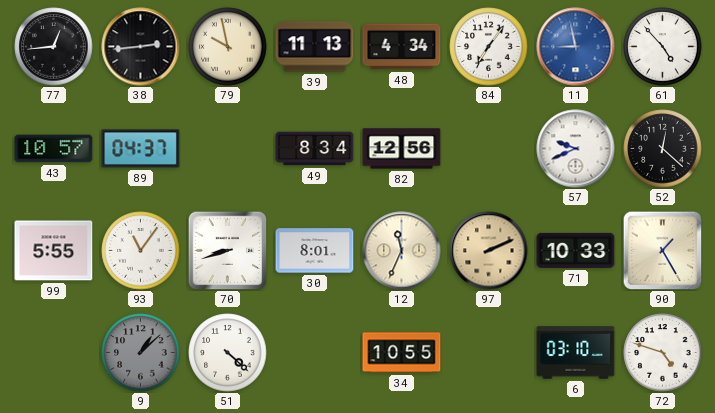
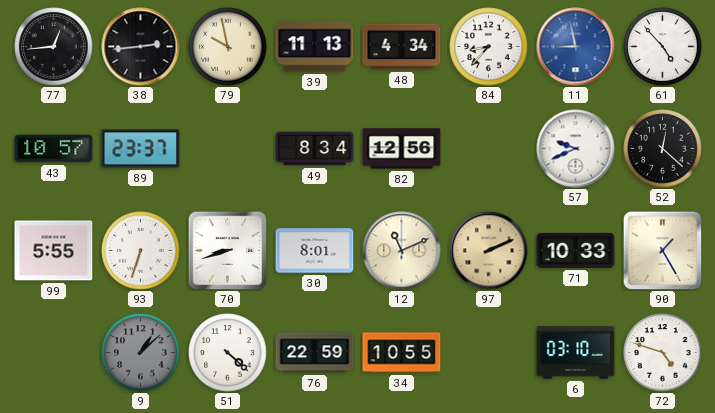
84: 7:06 -> 8:37 (489, 47)
89: 04:37 -> 23:37 (141, 149)
93: 11:06 -> 6:33 (141, 251)
12: 11:34 -> 11:11 (402, 251)
76: none -> 22:59 (315, 353)
